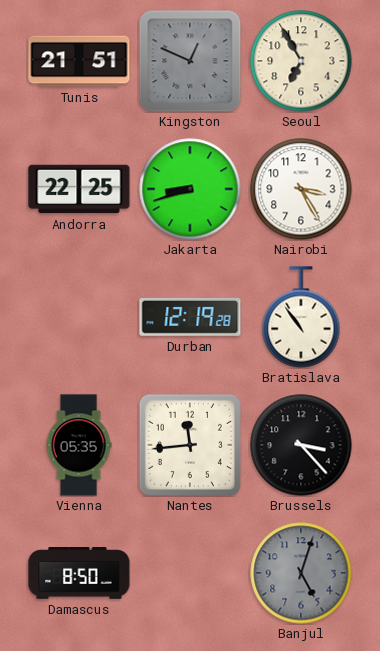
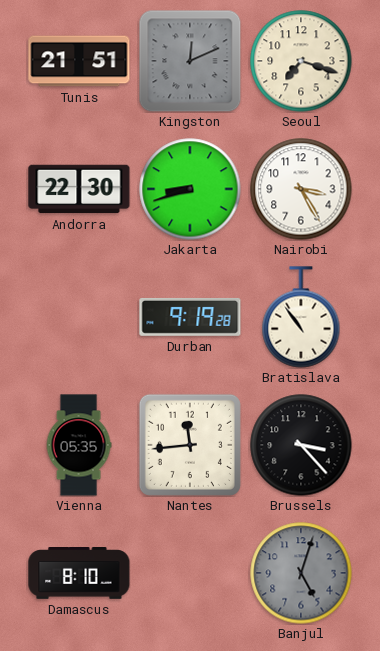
Kingston: 12:49 -> 12:11 (190, 61)
Seoul: 6:55 -> 7:18 (301, 61)
Andorra: 22:25 -> 22:30 (79, 189)
Durban: 12:19 -> 9:19 (190, 317)
Damascus: 8:50 -> 8:10 (79, 574)
